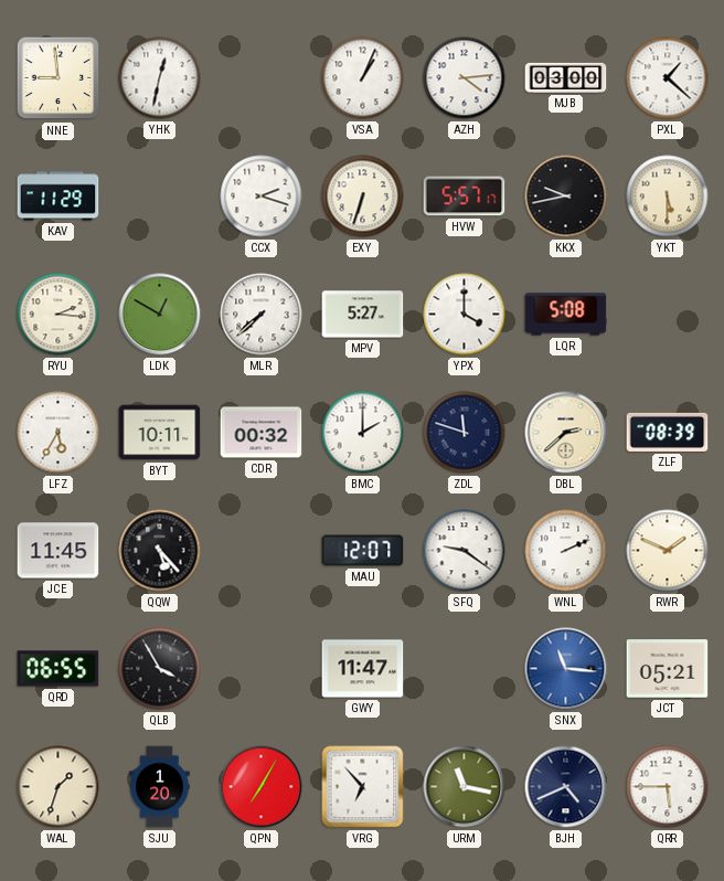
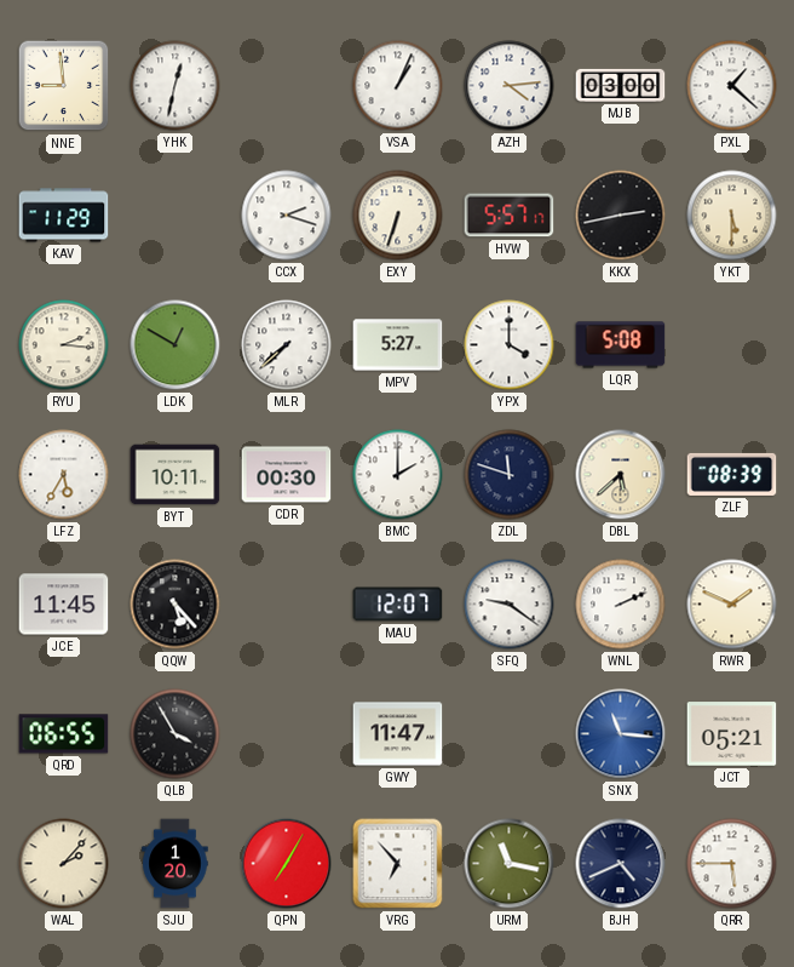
KKX: 9:43 -> 2:43 (621, 216)
CDR: 00:32 -> 00:30 (287, 475)
DBL: 2:38 -> 5:38 (621, 475)
WAL: 1:33 -> 2:07 (64, 864)
